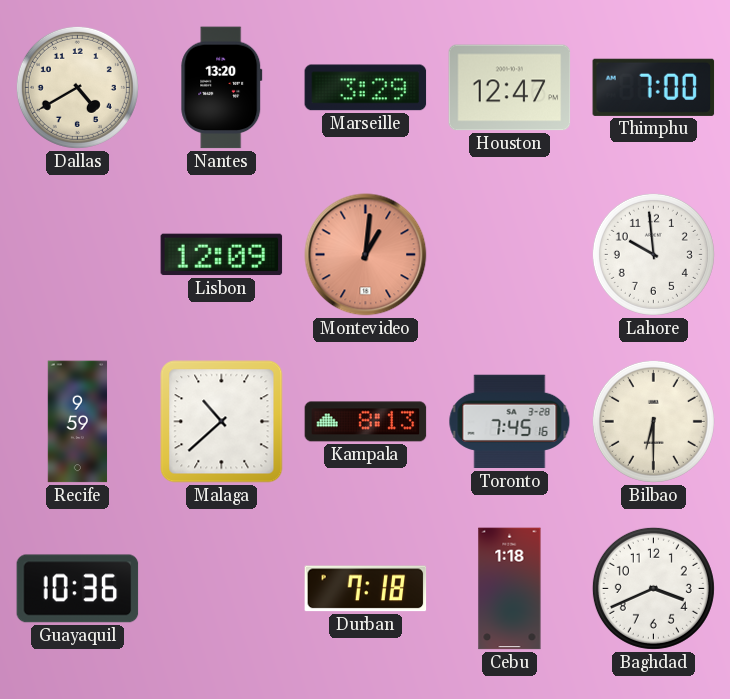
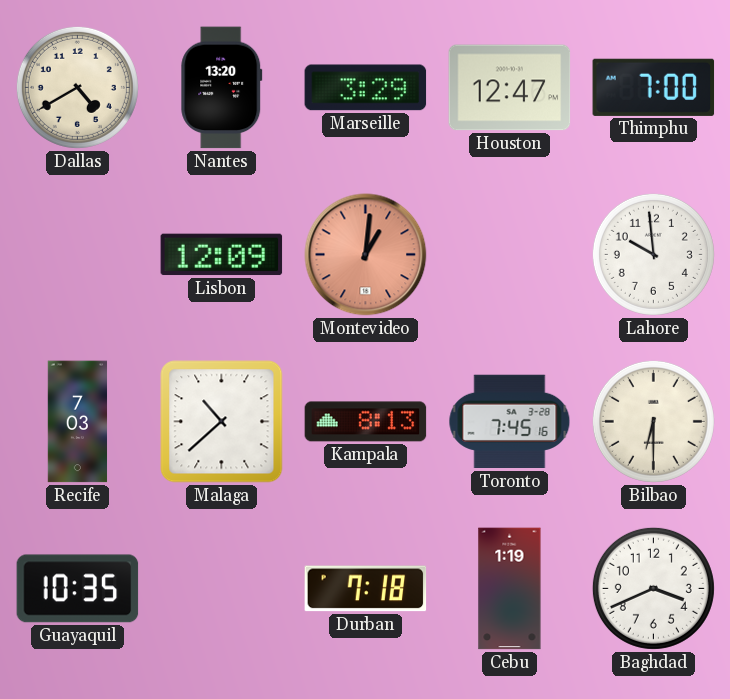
Recife: 9:59 -> 7:03 (78, 422)
Guayaquil: 10:36 -> 10:35 (78, 589)
Cebu: 1:18 -> 1:19 (510, 589)
